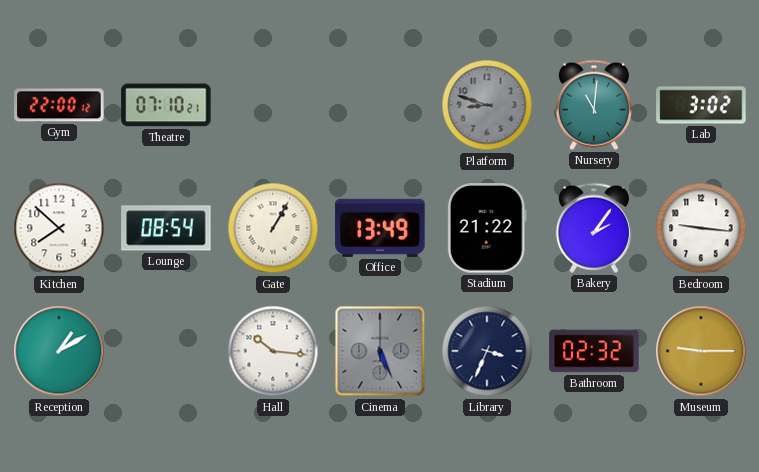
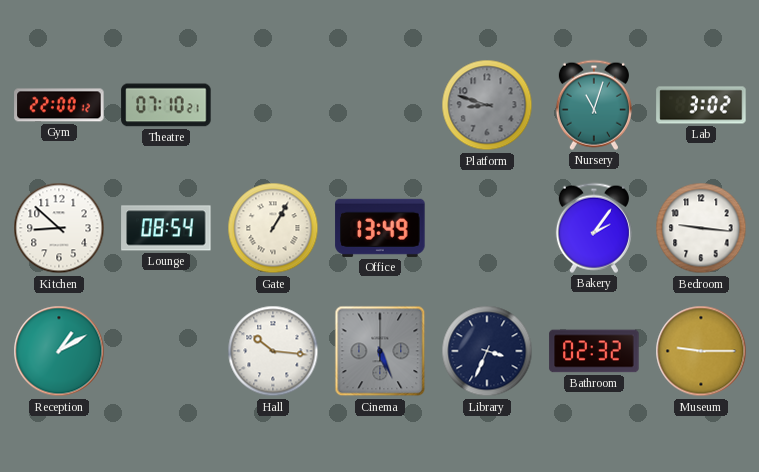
Nursery: 11:01 -> 11:03 (594, 105)
Kitchen: 7:52 -> 8:52 (59, 228)
Stadium: 21:22 -> none (487, 228)
